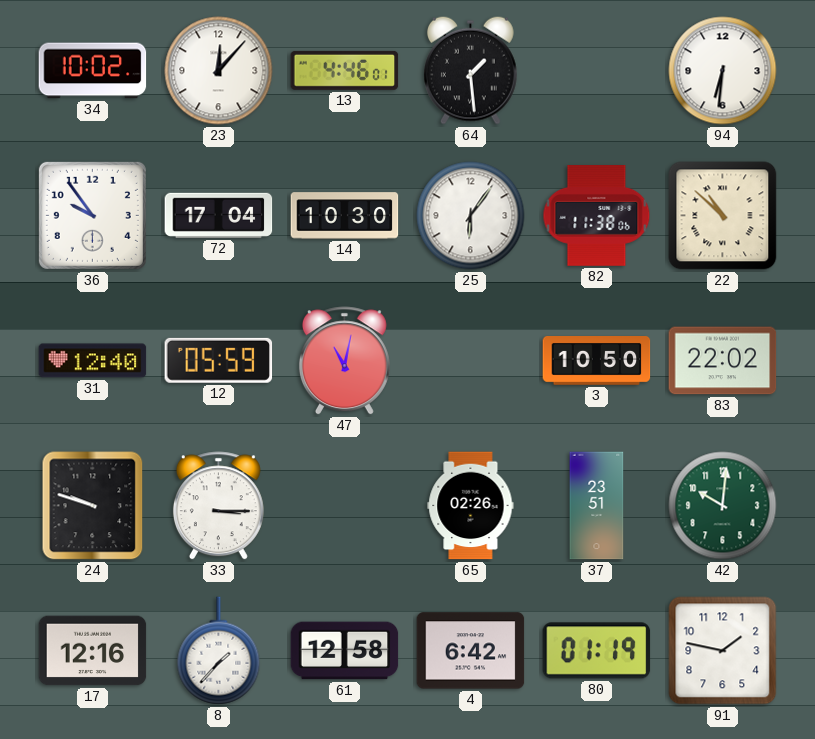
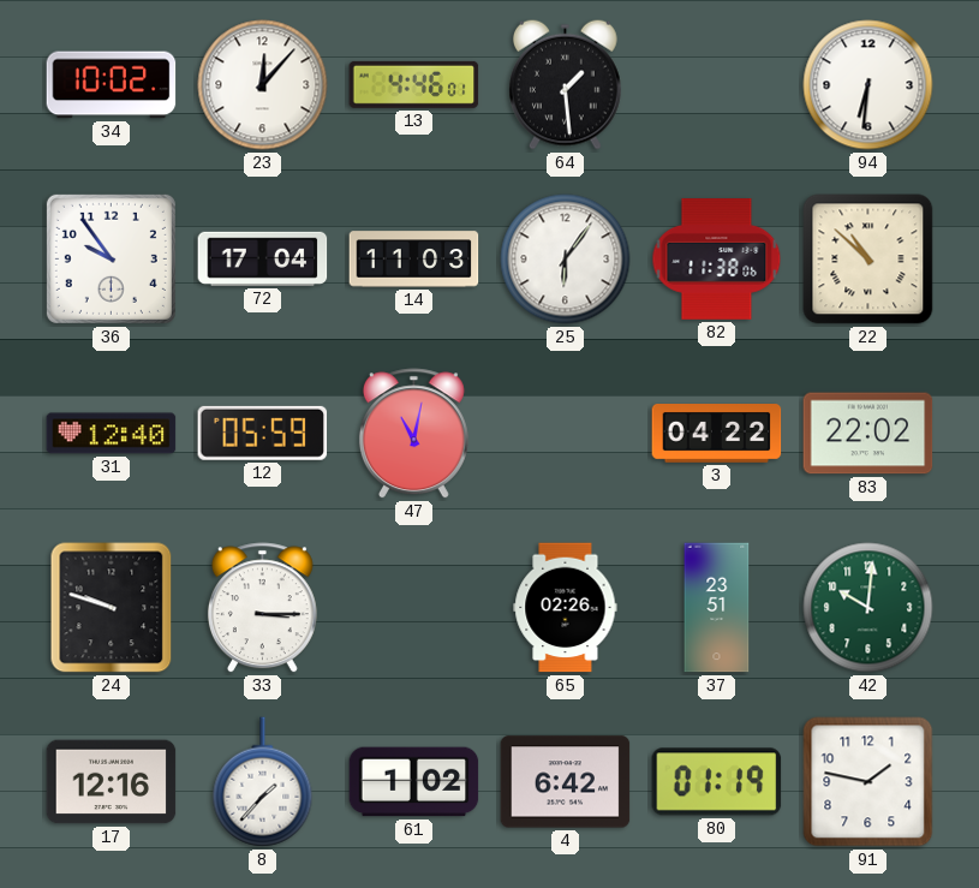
14: 10:30 -> 11:03 (414, 260)
3: 10:50 -> 04:22 (717, 434)
61: 12:58 -> 1:02 (414, 782)
